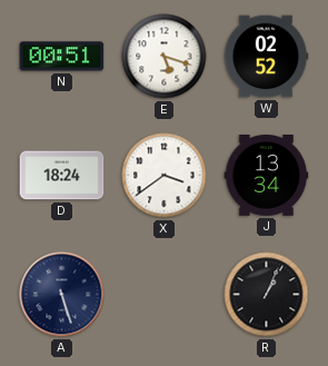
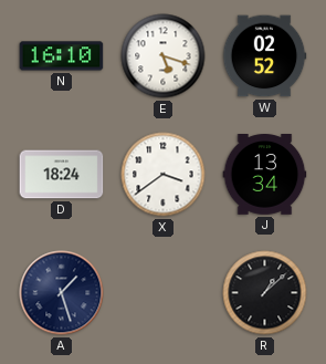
N: 00:51 -> 16:10 (62, 56)
A: 5:27 -> 1:27 (62, 293)
R: 1:04 -> 1:08 (265, 293)
